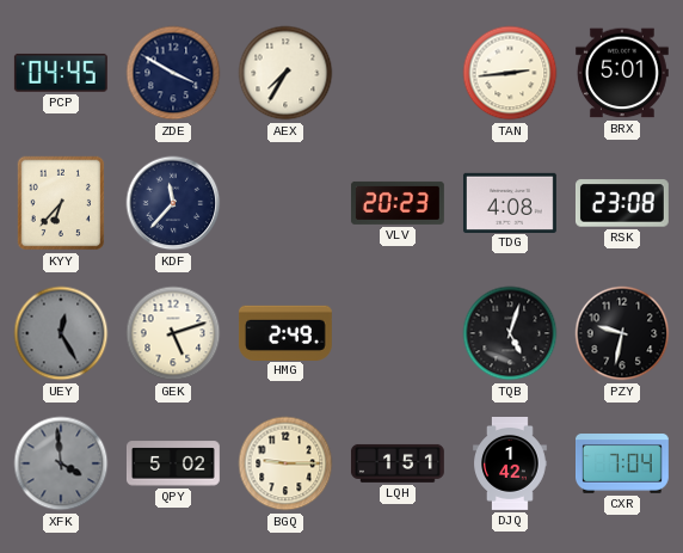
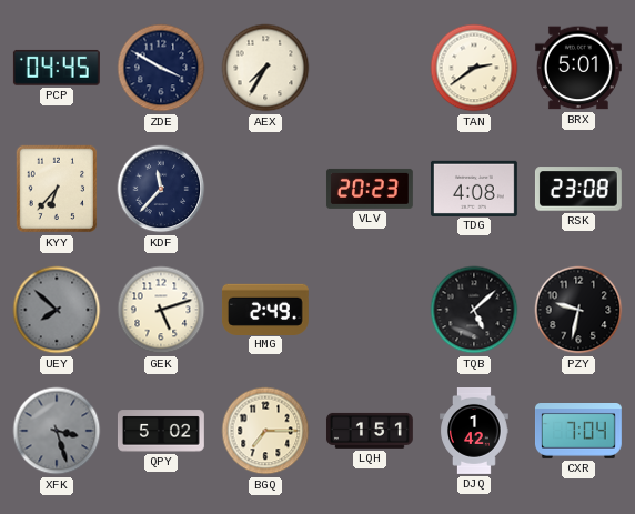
TAN: 2:44 -> 2:39 (474, 68)
UEY: 12:25 -> 7:52 (57, 310)
TQB: 5:03 -> 5:08 (474, 310)
XFK: 3:59 -> 3:27 (57, 431)
BGQ: 9:15 -> 7:15 (265, 431)
